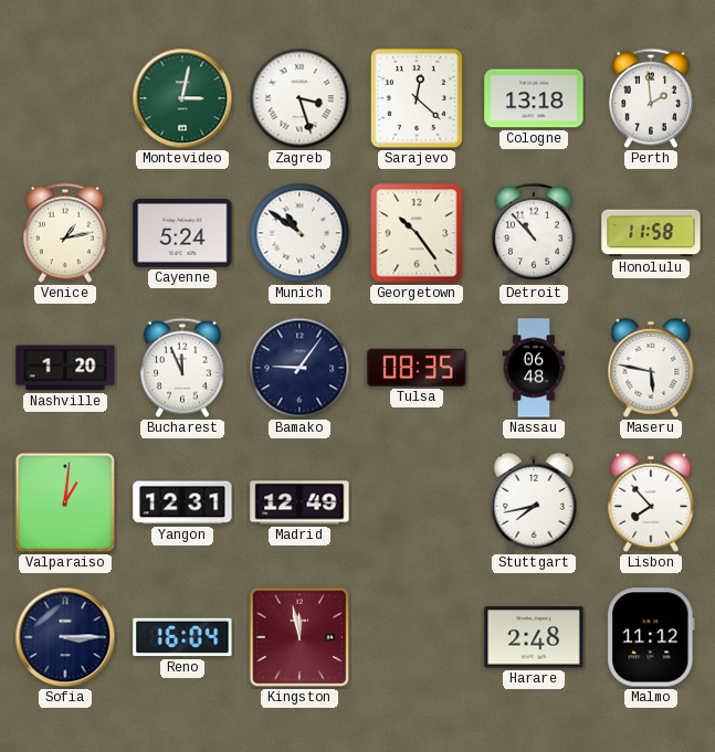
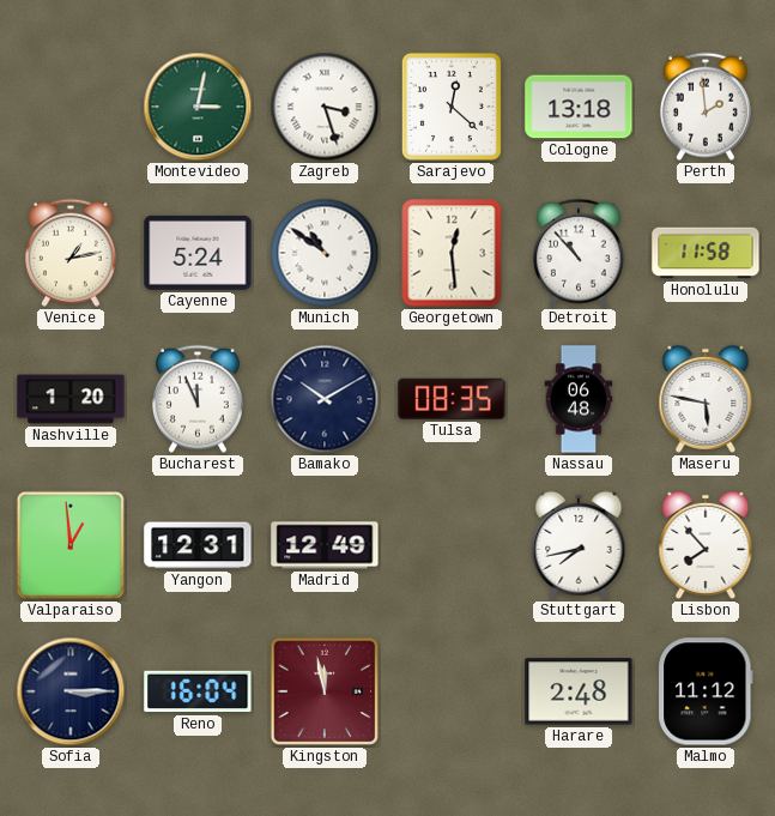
Georgetown: 10:24 -> 12:29 (452, 253)
Bamako: 9:06 -> 10:10 (325, 399)
Valparaiso: 1:01 -> 12:59 (69, 545)
